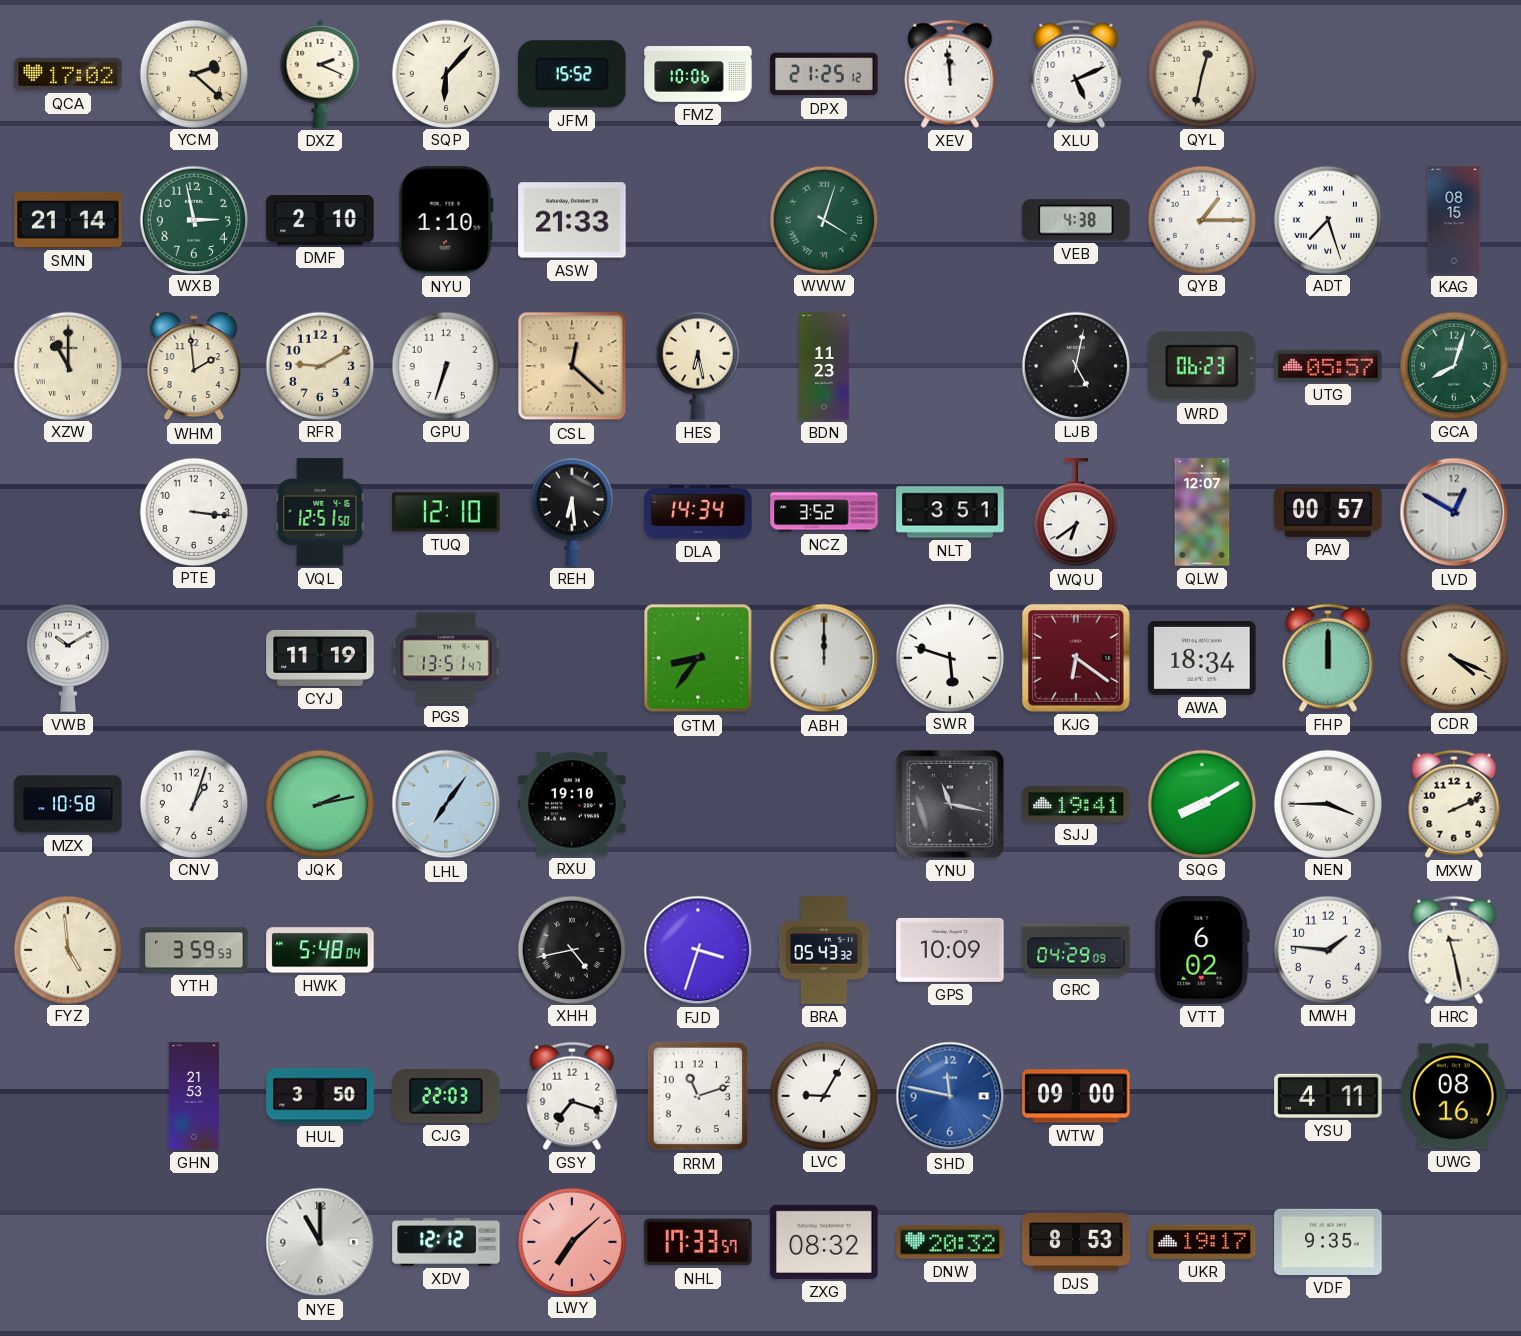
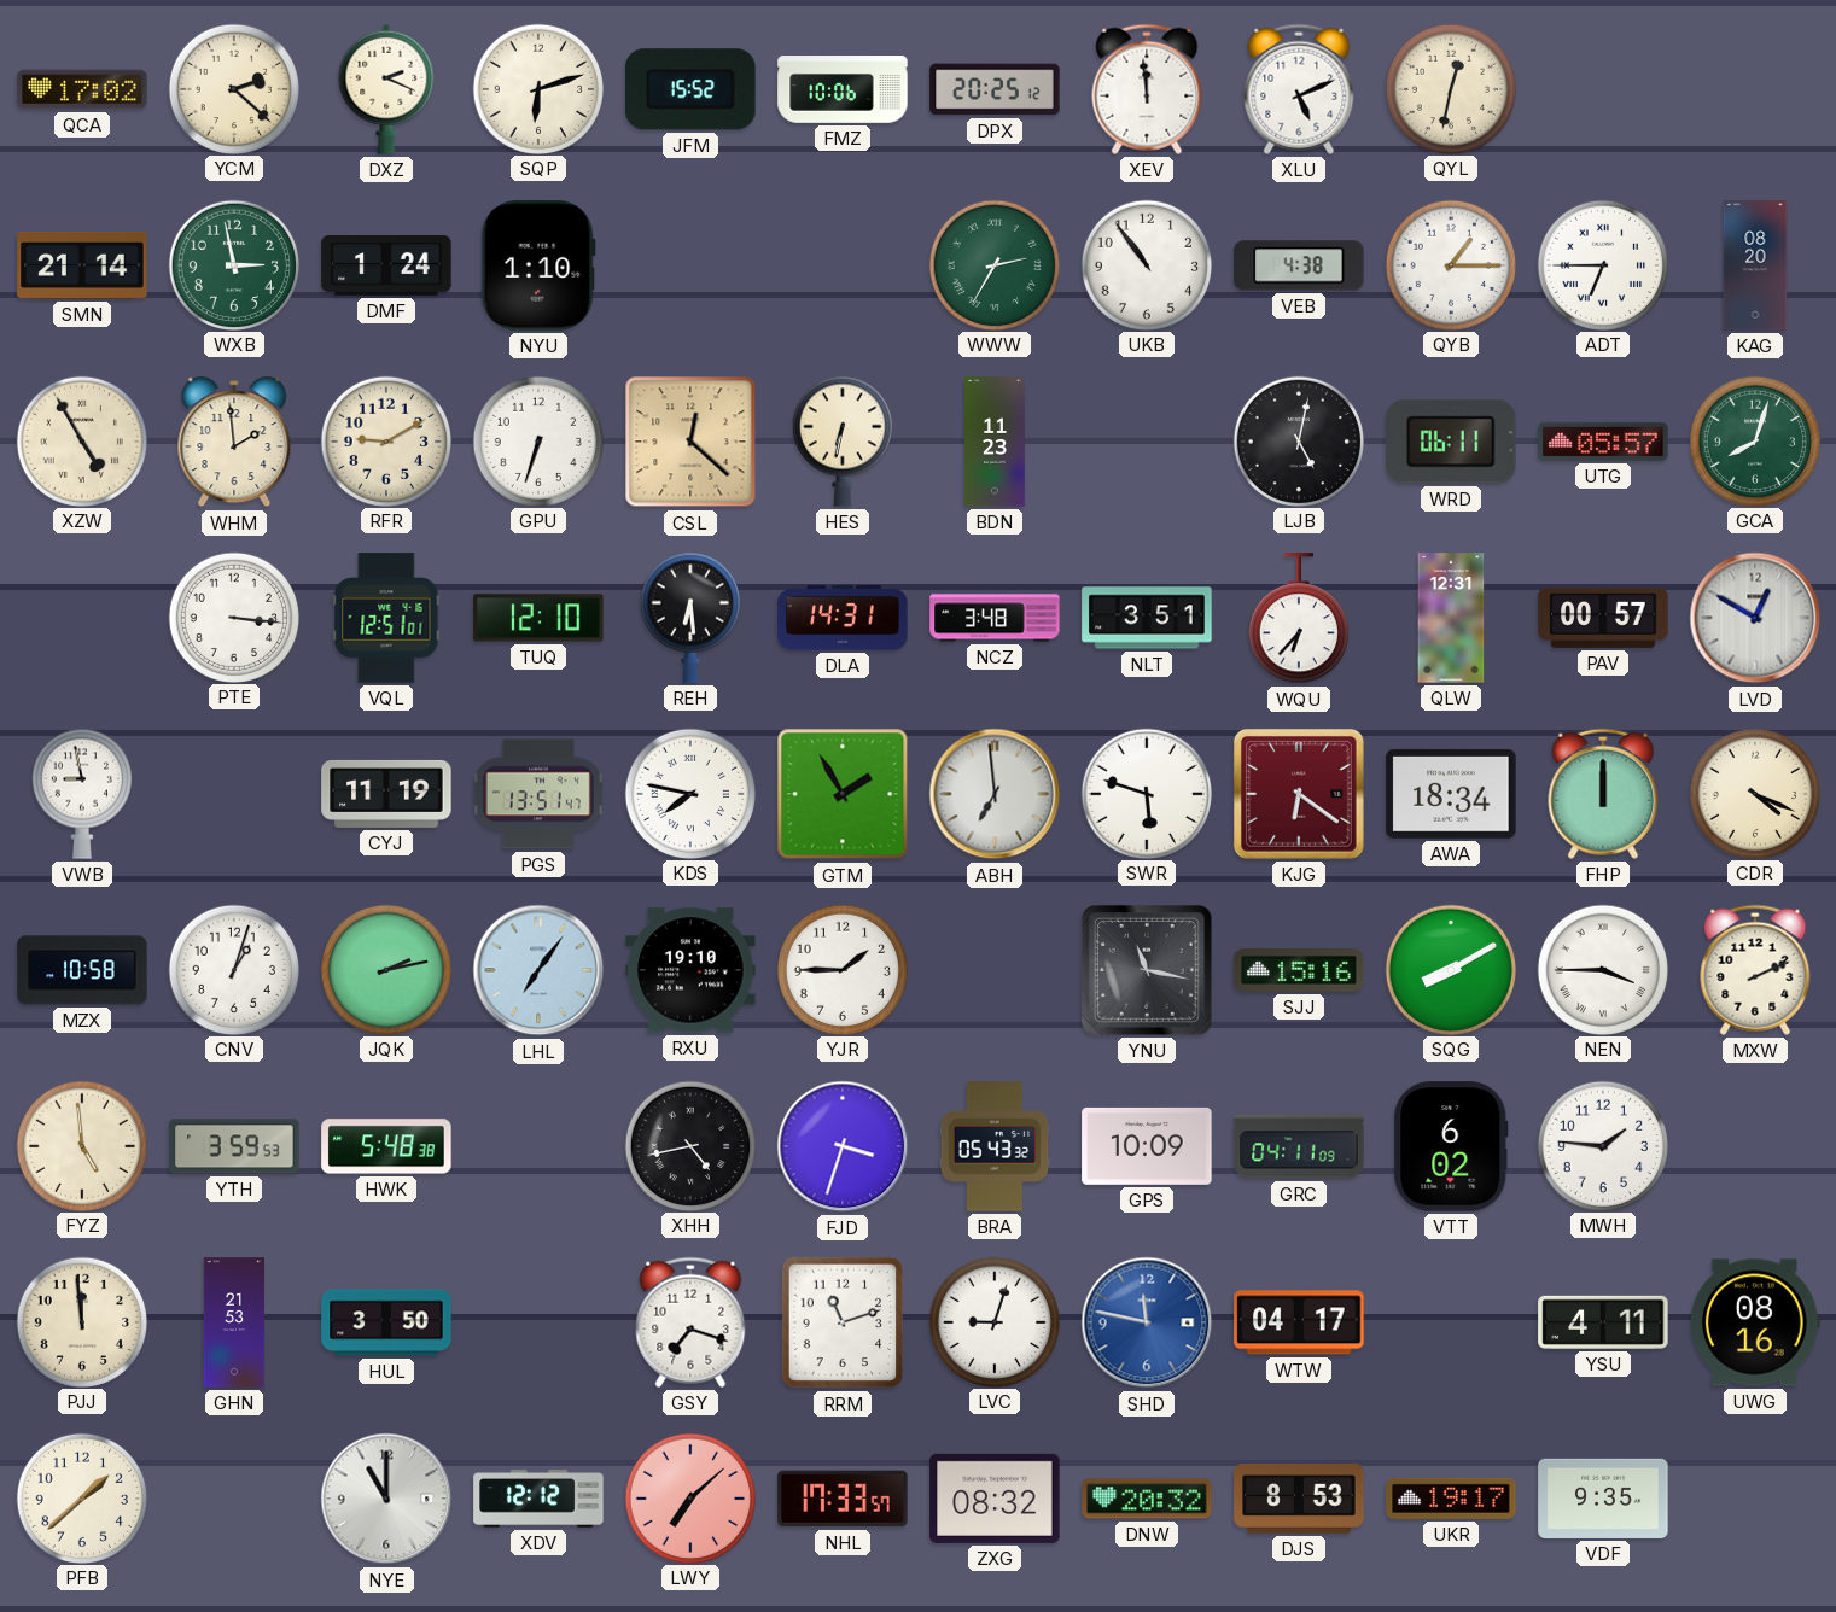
SQP: 6:07 -> 6:12 (537, 88)
DPX: 21:25 -> 20:25 (995, 89)
DMF: 2:10 -> 1:24 (386, 267)
ASW: 21:33 -> none (572, 220)
WWW: 4:03 -> 2:35 (993, 264)
UKB: none -> 10:54 (1146, 264)
ADT: 7:27 -> 6:45 (1602, 264)
KAG: 08:15 -> 08:20 (1755, 265)
XZW: 11:00 -> 4:55 (81, 440)
HES: 6:28 -> 6:32 (843, 442)
WRD: 06:23 -> 06:11 (1451, 442)
VQL: 12:51:50 -> 12:51:01 (386, 618)
DLA: 14:34 -> 14:31 (843, 618)
NCZ: 3:52 -> 3:48 (995, 618)
WQU: 6:39 -> 6:37 (1299, 619)
QLW: 12:07 -> 12:31 (1451, 618)
VWB: 10:10 -> 8:58 (82, 794)
KDS: none -> 7:47 (689, 793)
GTM: 8:36 -> 1:55 (843, 794)
ABH: 12:00 -> 6:59 (995, 794)
YJR: none -> 1:45 (841, 969)
SJJ: 19:41 -> 15:16 (1299, 971)
HWK: 5:48:04 -> 5:48:38 (386, 1146)
GRC: 04:29 -> 04:11 (1299, 1146)
HRC: 11:28 -> none (1454, 950)
PJJ: none -> 11:59 (81, 1321)
CJG: 22:03 -> none (446, 1096)
LVC: 9:05 -> 9:03 (993, 1321)
WTW: 09:00 -> 04:17 (1299, 1322)
PFB: none -> 1:38 (81, 1497)
